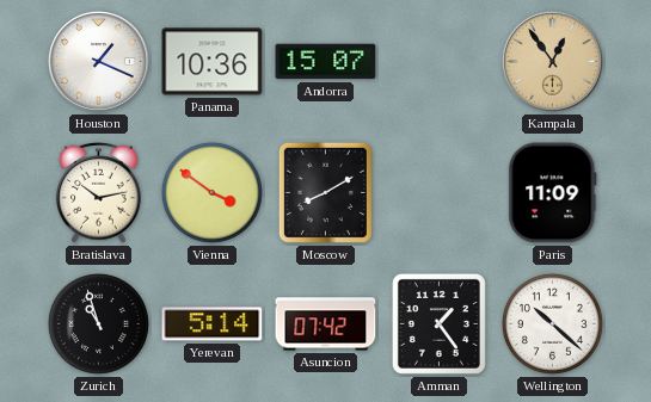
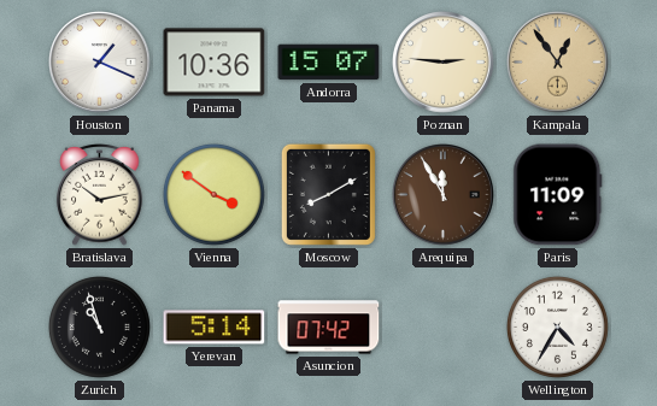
Poznan: none -> 2:46 (444, 63)
Arequipa: none -> 11:55 (444, 195)
Amman: 1:24 -> none (438, 323)
Wellington: 10:22 -> 4:35 (557, 326)
